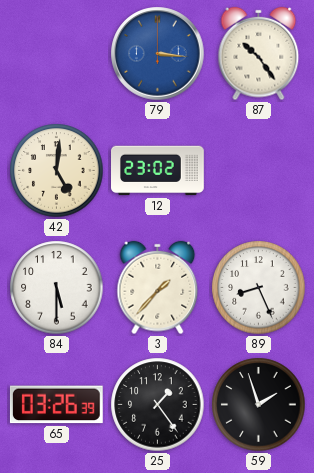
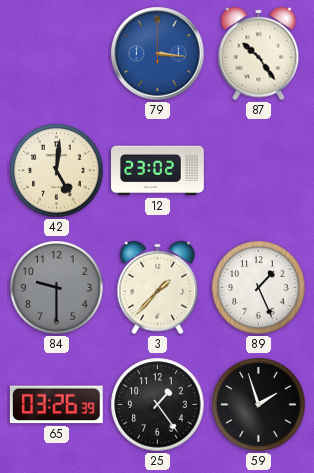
84: 5:30 -> 9:30 (57, 288)
84 dial: white -> grey (57, 288)
89: 8:26 -> 1:26 (259, 288)
